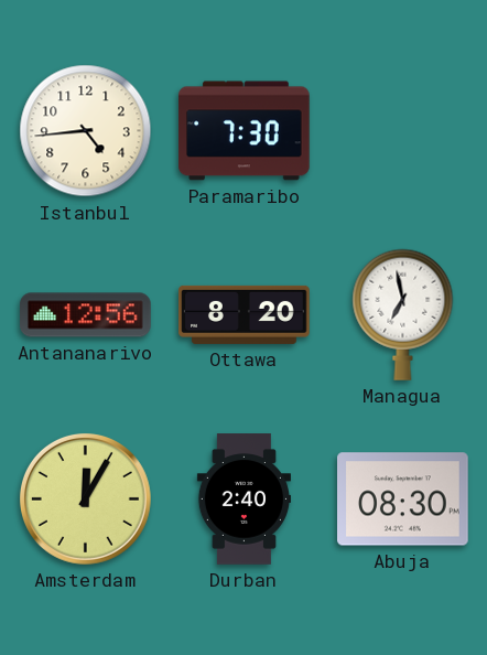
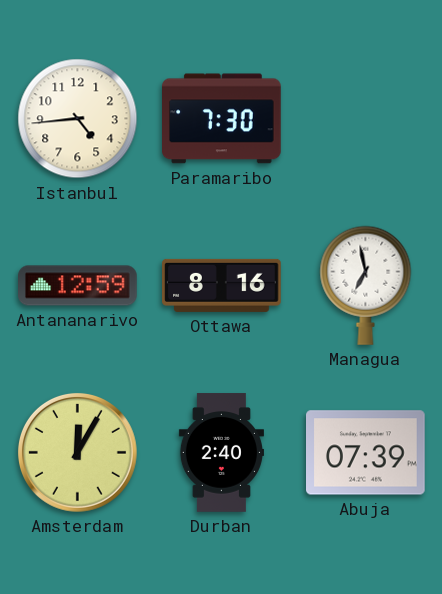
Antananarivo: 12:56 -> 12:59 (78, 286)
Ottawa: 8:20 -> 8:16 (222, 285)
Abuja: 08:30 -> 07:39 (366, 453)
